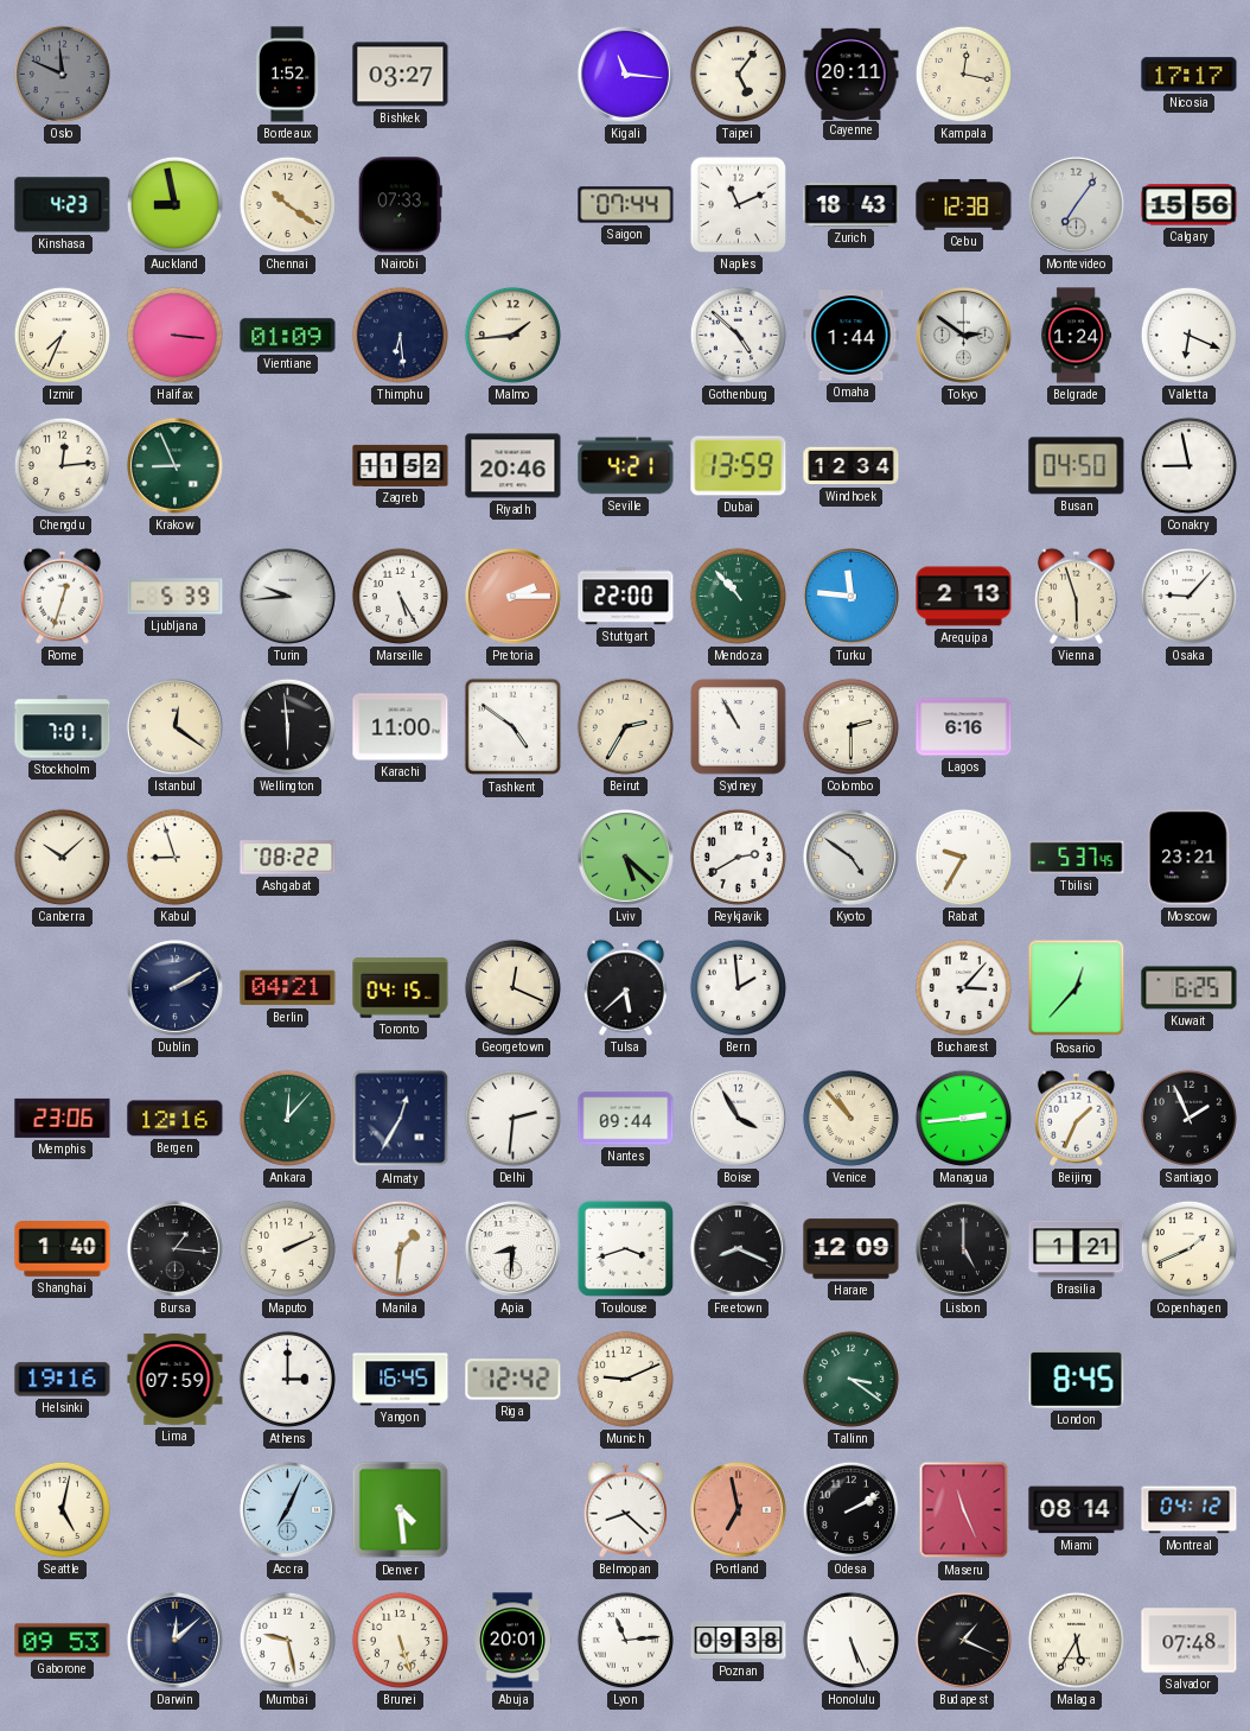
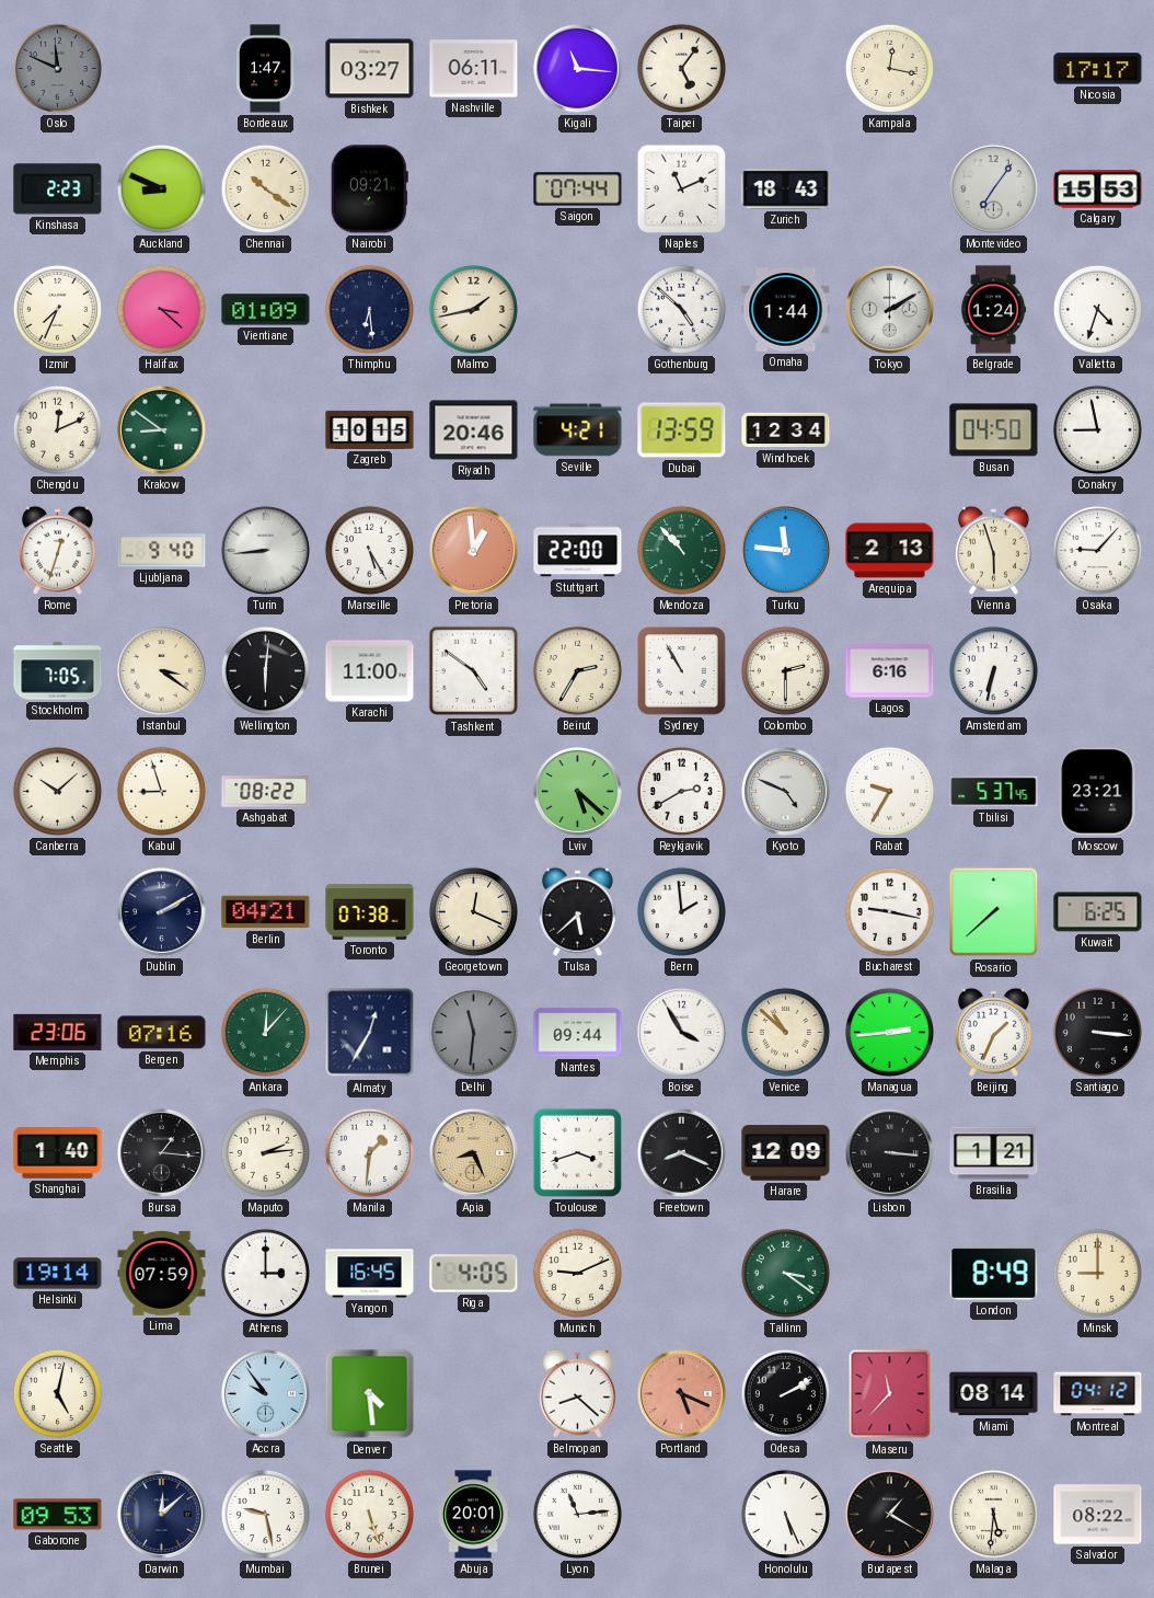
Bordeaux: 1:52 -> 1:47 (265, 69)
Nashville: none -> 06:11 (474, 69)
Cayenne: 20:11 -> none (852, 74)
Kinshasa: 4:23 -> 2:23 (58, 189)
Auckland: 8:58 -> 8:49 (161, 188)
Nairobi: 07:33 -> 09:21 (369, 189)
Cebu: 12:38 -> none (964, 205)
Calgary: 15:56 -> 15:53 (1098, 189)
Halifax: 3:16 -> 3:22 (161, 309)
Malmo: 1:44 -> 1:43 (473, 309)
Tokyo: 2:51 -> 2:10 (889, 309)
Valletta: 6:19 -> 4:33 (1097, 309)
Chengdu: 12:14 -> 12:11 (57, 429)
Krakow: 8:56 -> 8:51 (161, 429)
Zagreb: 11:52 -> 10:15 (370, 429)
Ljubljana: 5:39 -> 9:40 (162, 551)
Turin: 9:44 -> 8:44 (265, 550)
Pretoria: 2:15 -> 12:59 (473, 550)
Stockholm: 7:01 -> 7:05 (58, 671)
Istanbul: 12:21 -> 3:21 (161, 670)
Wellington: 5:59 -> 6:01 (265, 670)
Amsterdam: none -> 6:32 (993, 670)
Kyoto: 4:51 -> 4:49 (785, 791)
Toronto: 04:15 -> 07:38 (370, 912)
Bucharest: 3:07 -> 9:17 (889, 911)
Rosario: 12:37 -> 7:38 (994, 912)
Bergen: 12:16 -> 07:16 (162, 1033)
Delhi: 2:31 -> 11:31 (473, 1032)
Delhi dial: white -> grey (473, 1032)
Venice: 10:53 -> 10:52 (785, 1032)
Santiago: 1:56 -> 3:16 (1097, 1032)
Maputo: 2:11 -> 2:14 (265, 1152)
Apia: 8:31 -> 8:26 (473, 1152)
Apia dial: white -> champagne (473, 1152)
Lisbon: 5:00 -> 3:16 (889, 1152)
Copenhagen: 1:41 -> none (1188, 1248)
Helsinki: 19:16 -> 19:14 (58, 1274)
Riga: 12:42 -> 4:05 (474, 1274)
London: 8:45 -> 8:49 (994, 1273)
Minsk: none -> 9:00 (1097, 1273)
Accra: 7:04 -> 9:54 (265, 1393)
Portland: 6:58 -> 5:19 (681, 1393)
Maseru: 11:26 -> 11:37 (890, 1394)
Poznan: 09:38 -> none (739, 1641)
Budapest: 1:19 -> 1:20 (889, 1514)
Malaga: 5:35 -> 5:31 (993, 1514)
Salvador: 07:48 -> 08:22 (1098, 1515)
